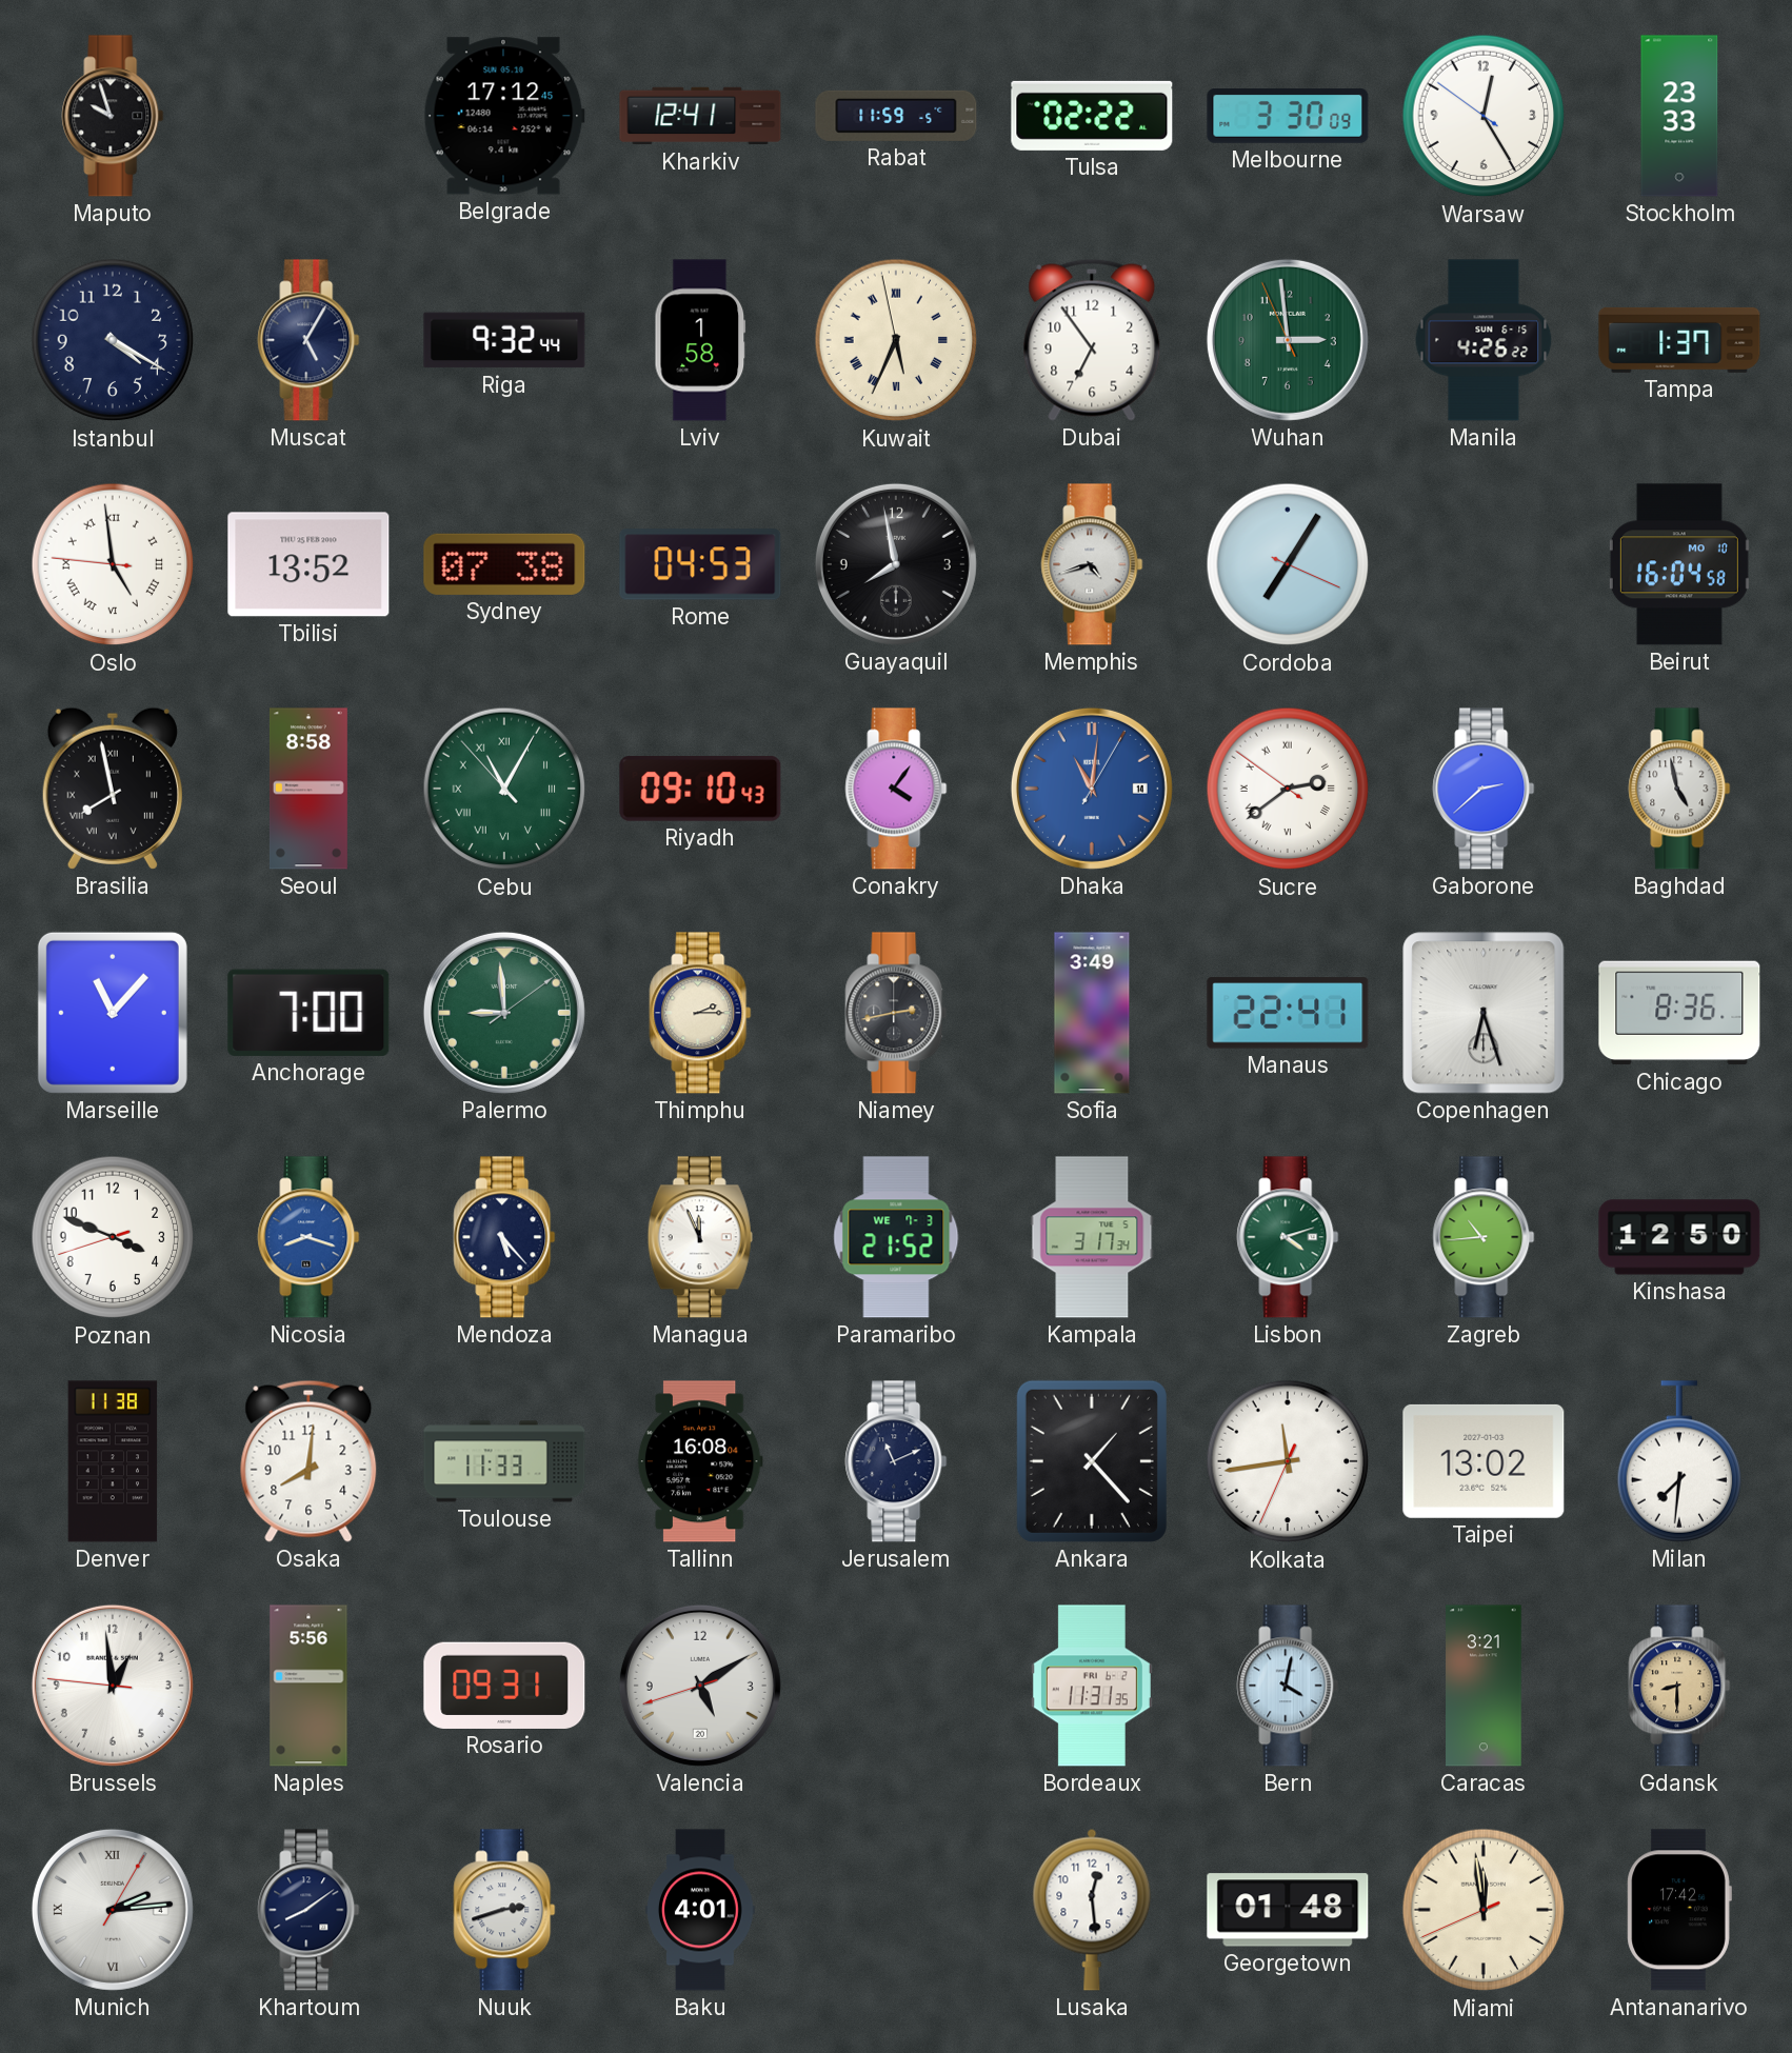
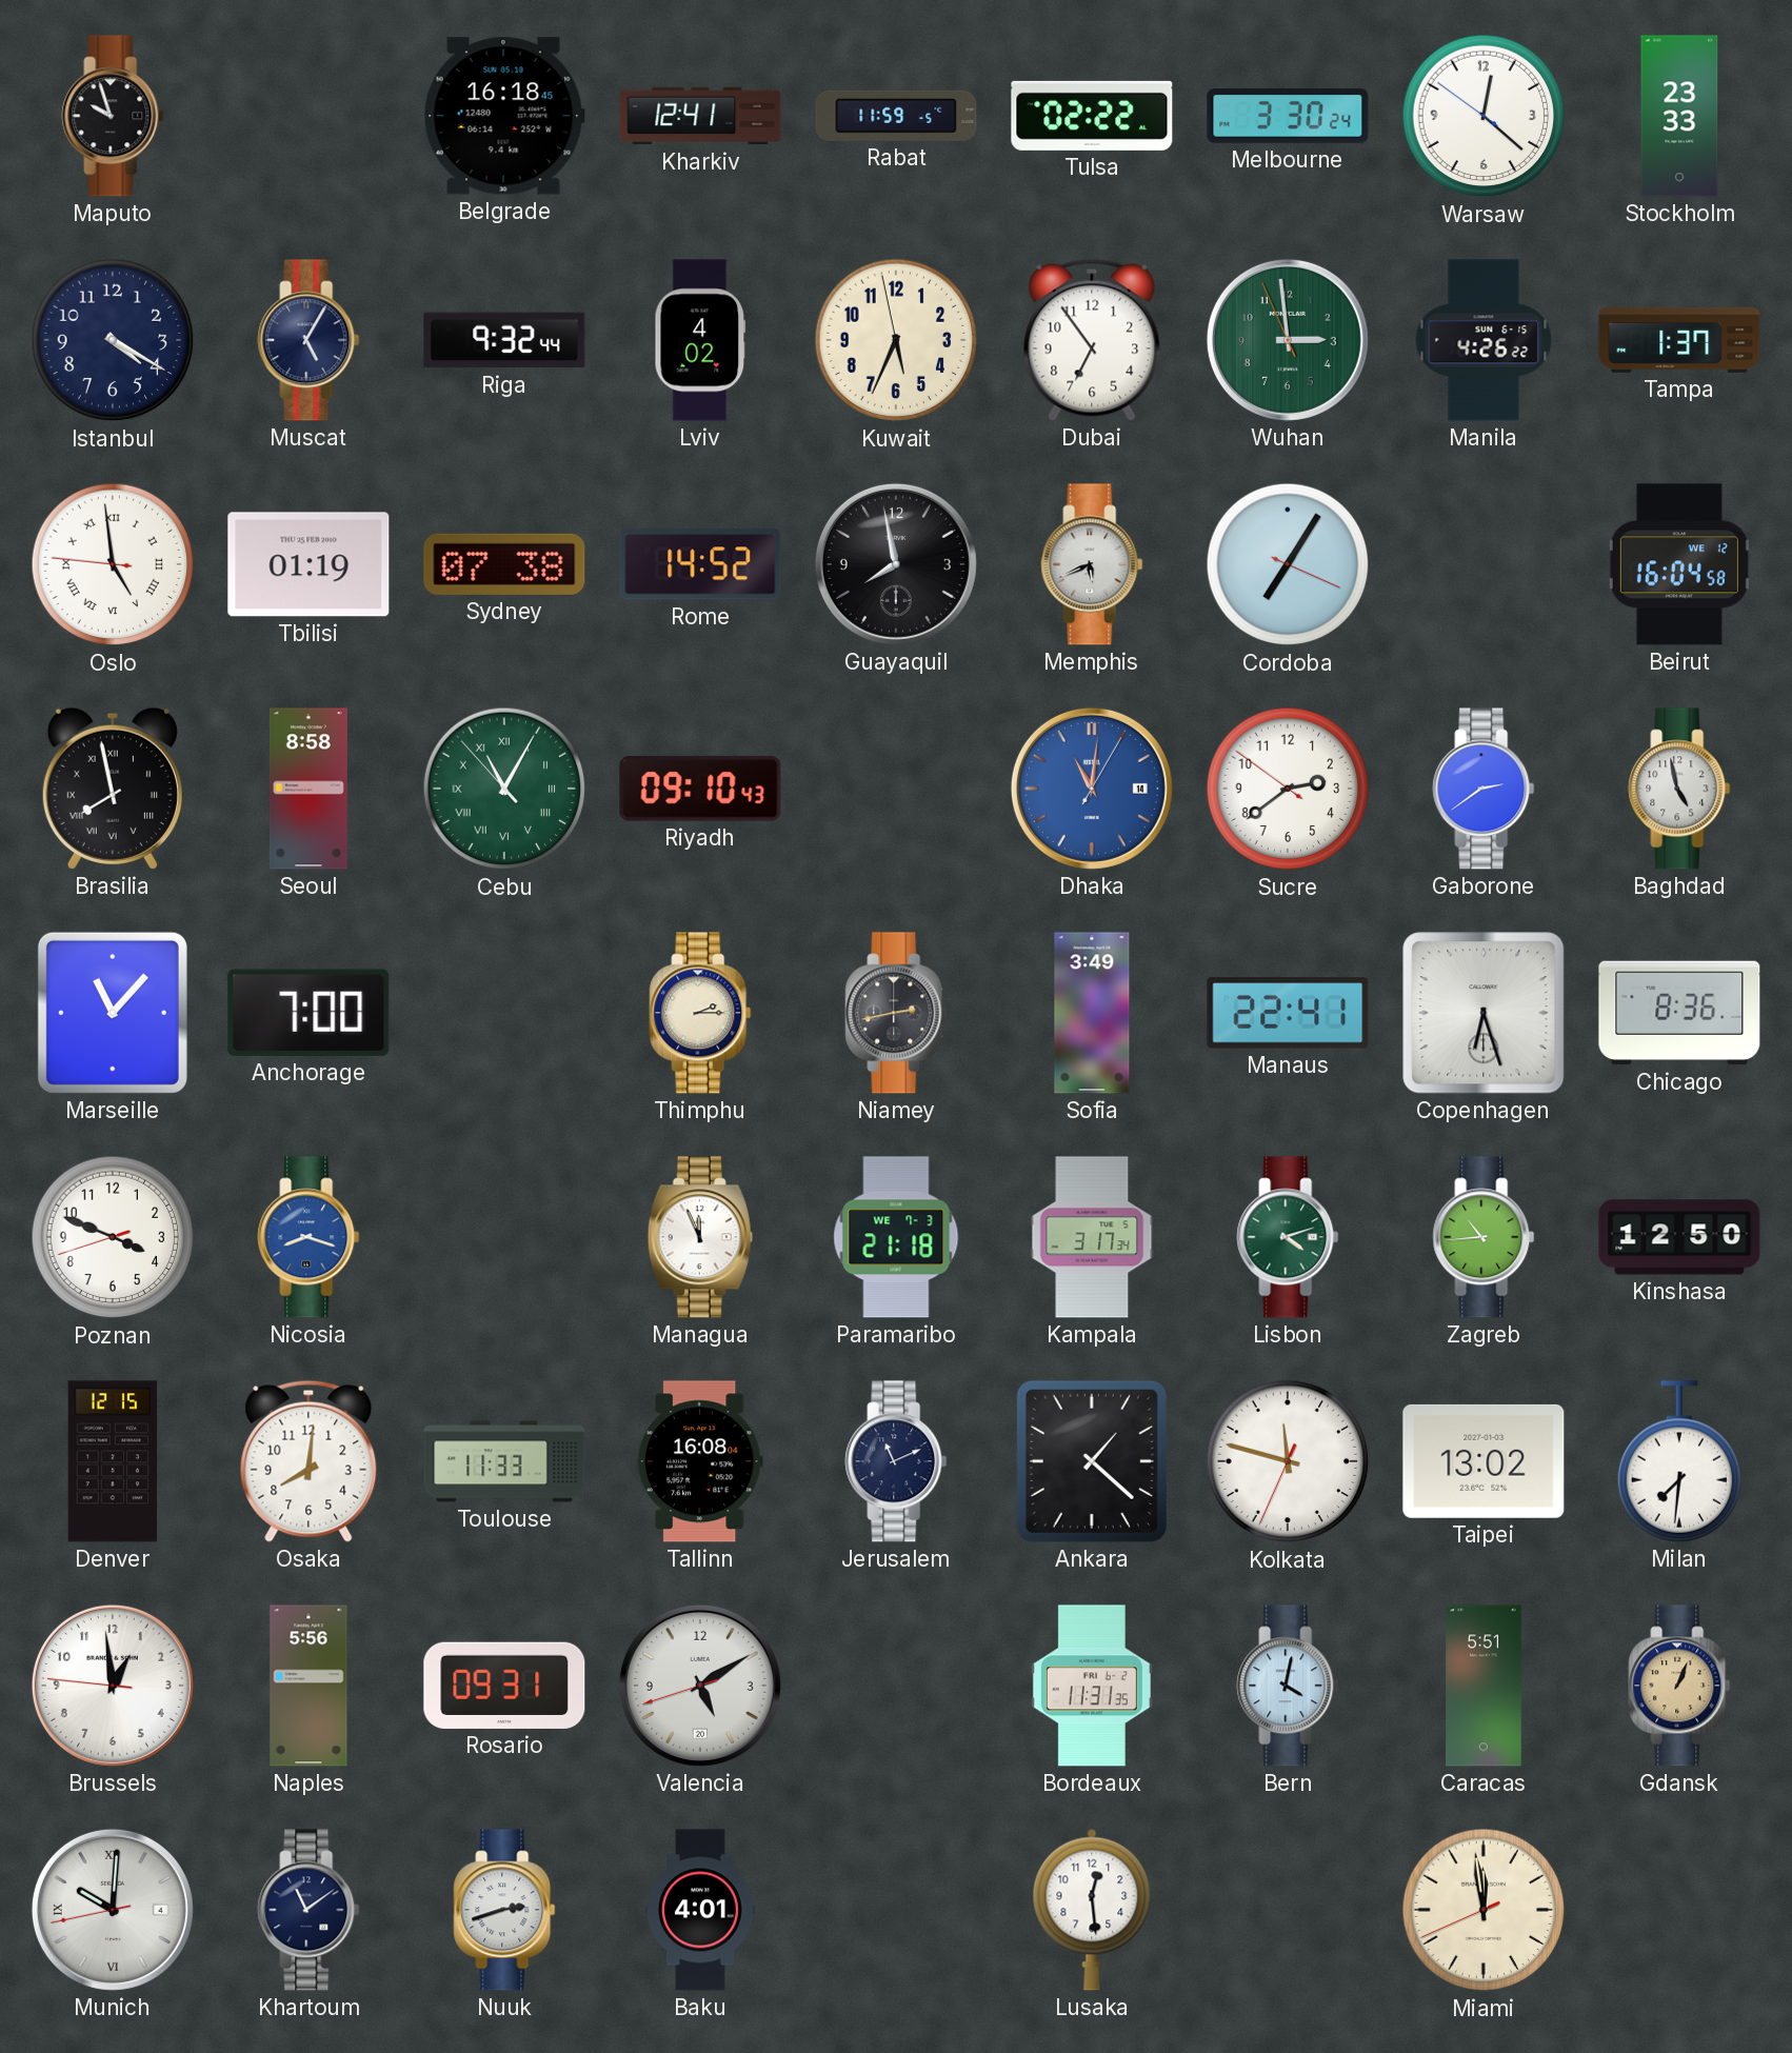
Belgrade: 17:12 -> 16:18 (504, 116)
Melbourne: 3:30:09 -> 3:30:24 (1288, 117)
Warsaw: 12:24 -> 12:21 (1484, 116)
Lviv: 1:58 -> 4:02 (700, 340)
Kuwait numerals: Roman -> Arabic (896, 340)
Tbilisi: 13:52 -> 01:19 (308, 564)
Rome: 04:53 -> 14:52 (700, 564)
Memphis: 4:42 -> 5:41 (1092, 564)
Beirut date: MO 10 -> WE 12 (1679, 564)
Conakry: 4:06 -> none (896, 789)
Sucre numerals: Roman -> Arabic (1288, 789)
Gaborone: 2:38 -> 2:39 (1484, 789)
Palermo: 8:59 -> none (504, 1013)
Mendoza: 5:23 -> none (504, 1237)
Paramaribo: 21:52 -> 21:18 (896, 1237)
Denver: 11:38 -> 12:15 (113, 1461)
Ankara: 1:23 -> 1:22 (1092, 1461)
Kolkata: 11:43 -> 11:47 (1288, 1461)
Caracas: 3:21 -> 5:51 (1484, 1686)
Gdansk: 8:30 -> 1:04 (1679, 1686)
Munich: 2:14 -> 10:00 (113, 1910)
Khartoum: 8:09 -> 11:09 (308, 1910)
Georgetown: 01:48 -> none (1288, 1910)
Antananarivo: 17:42 -> none (1679, 1910)
